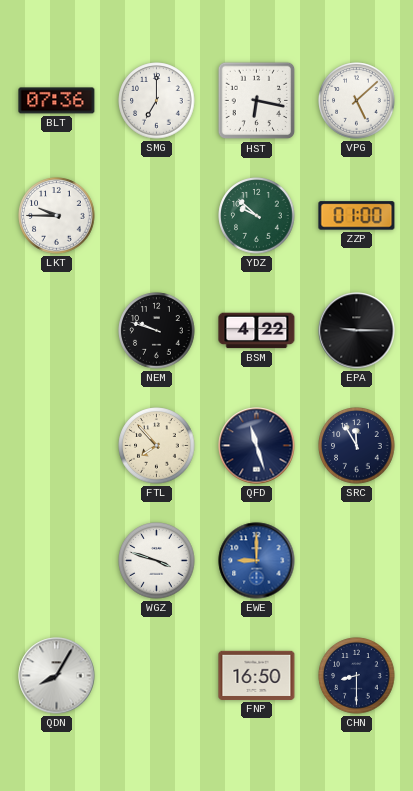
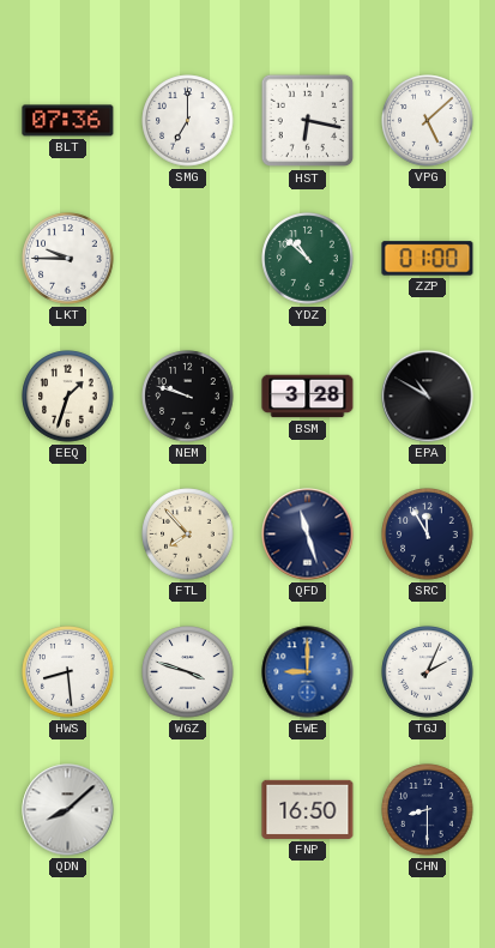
YDZ: 9:52 -> 10:52 (308, 259)
EEQ: none -> 1:33 (68, 397)
BSM: 4:22 -> 3:28 (308, 397)
EPA: 9:15 -> 10:50 (428, 397)
HWS: none -> 8:29 (68, 672)
TGJ: none -> 2:04 (428, 672)
QDN: 8:05 -> 8:08 (68, 810)
